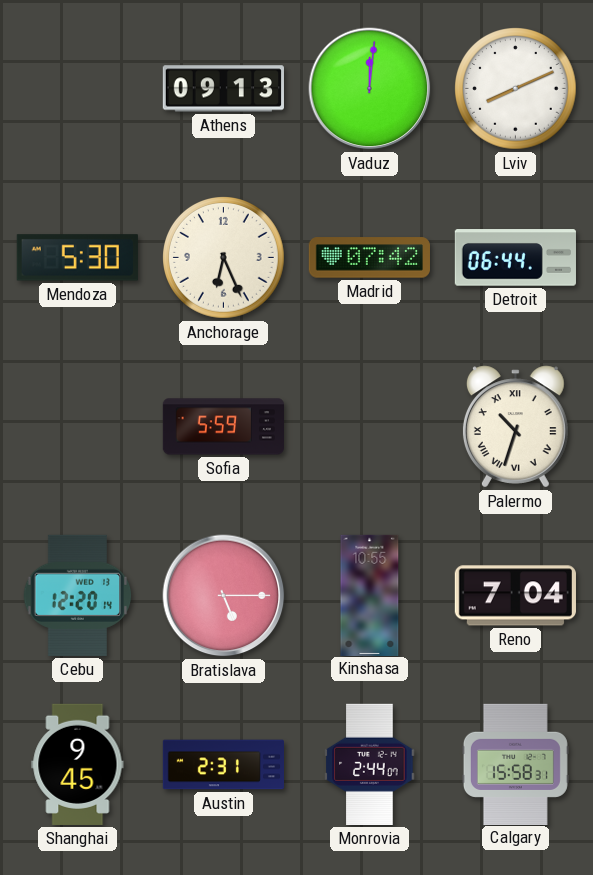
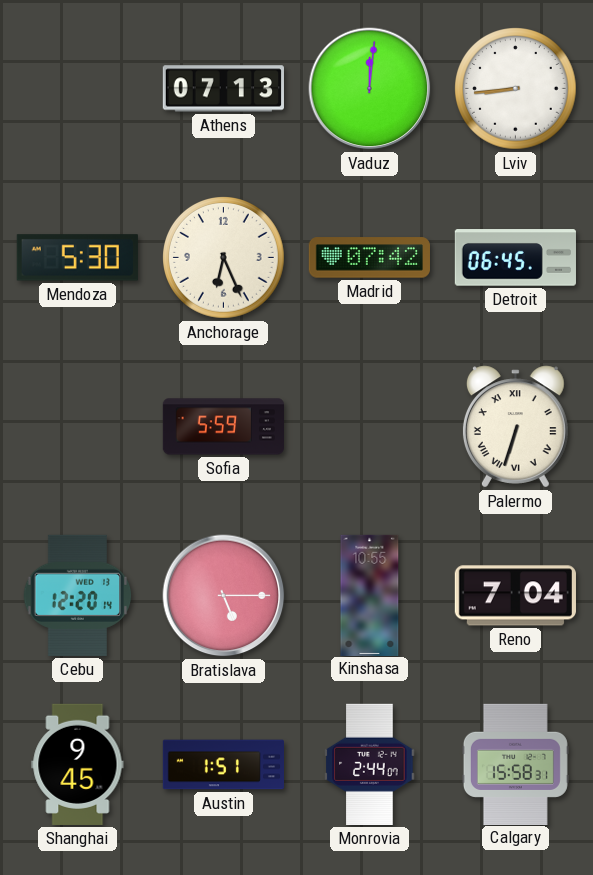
Athens: 09:13 -> 07:13 (223, 89)
Lviv: 8:11 -> 8:44 (516, 89)
Detroit: 06:44 -> 06:45 (515, 258)
Palermo: 10:33 -> 6:33 (515, 427)
Austin: 2:31 -> 1:51 (223, 765)
